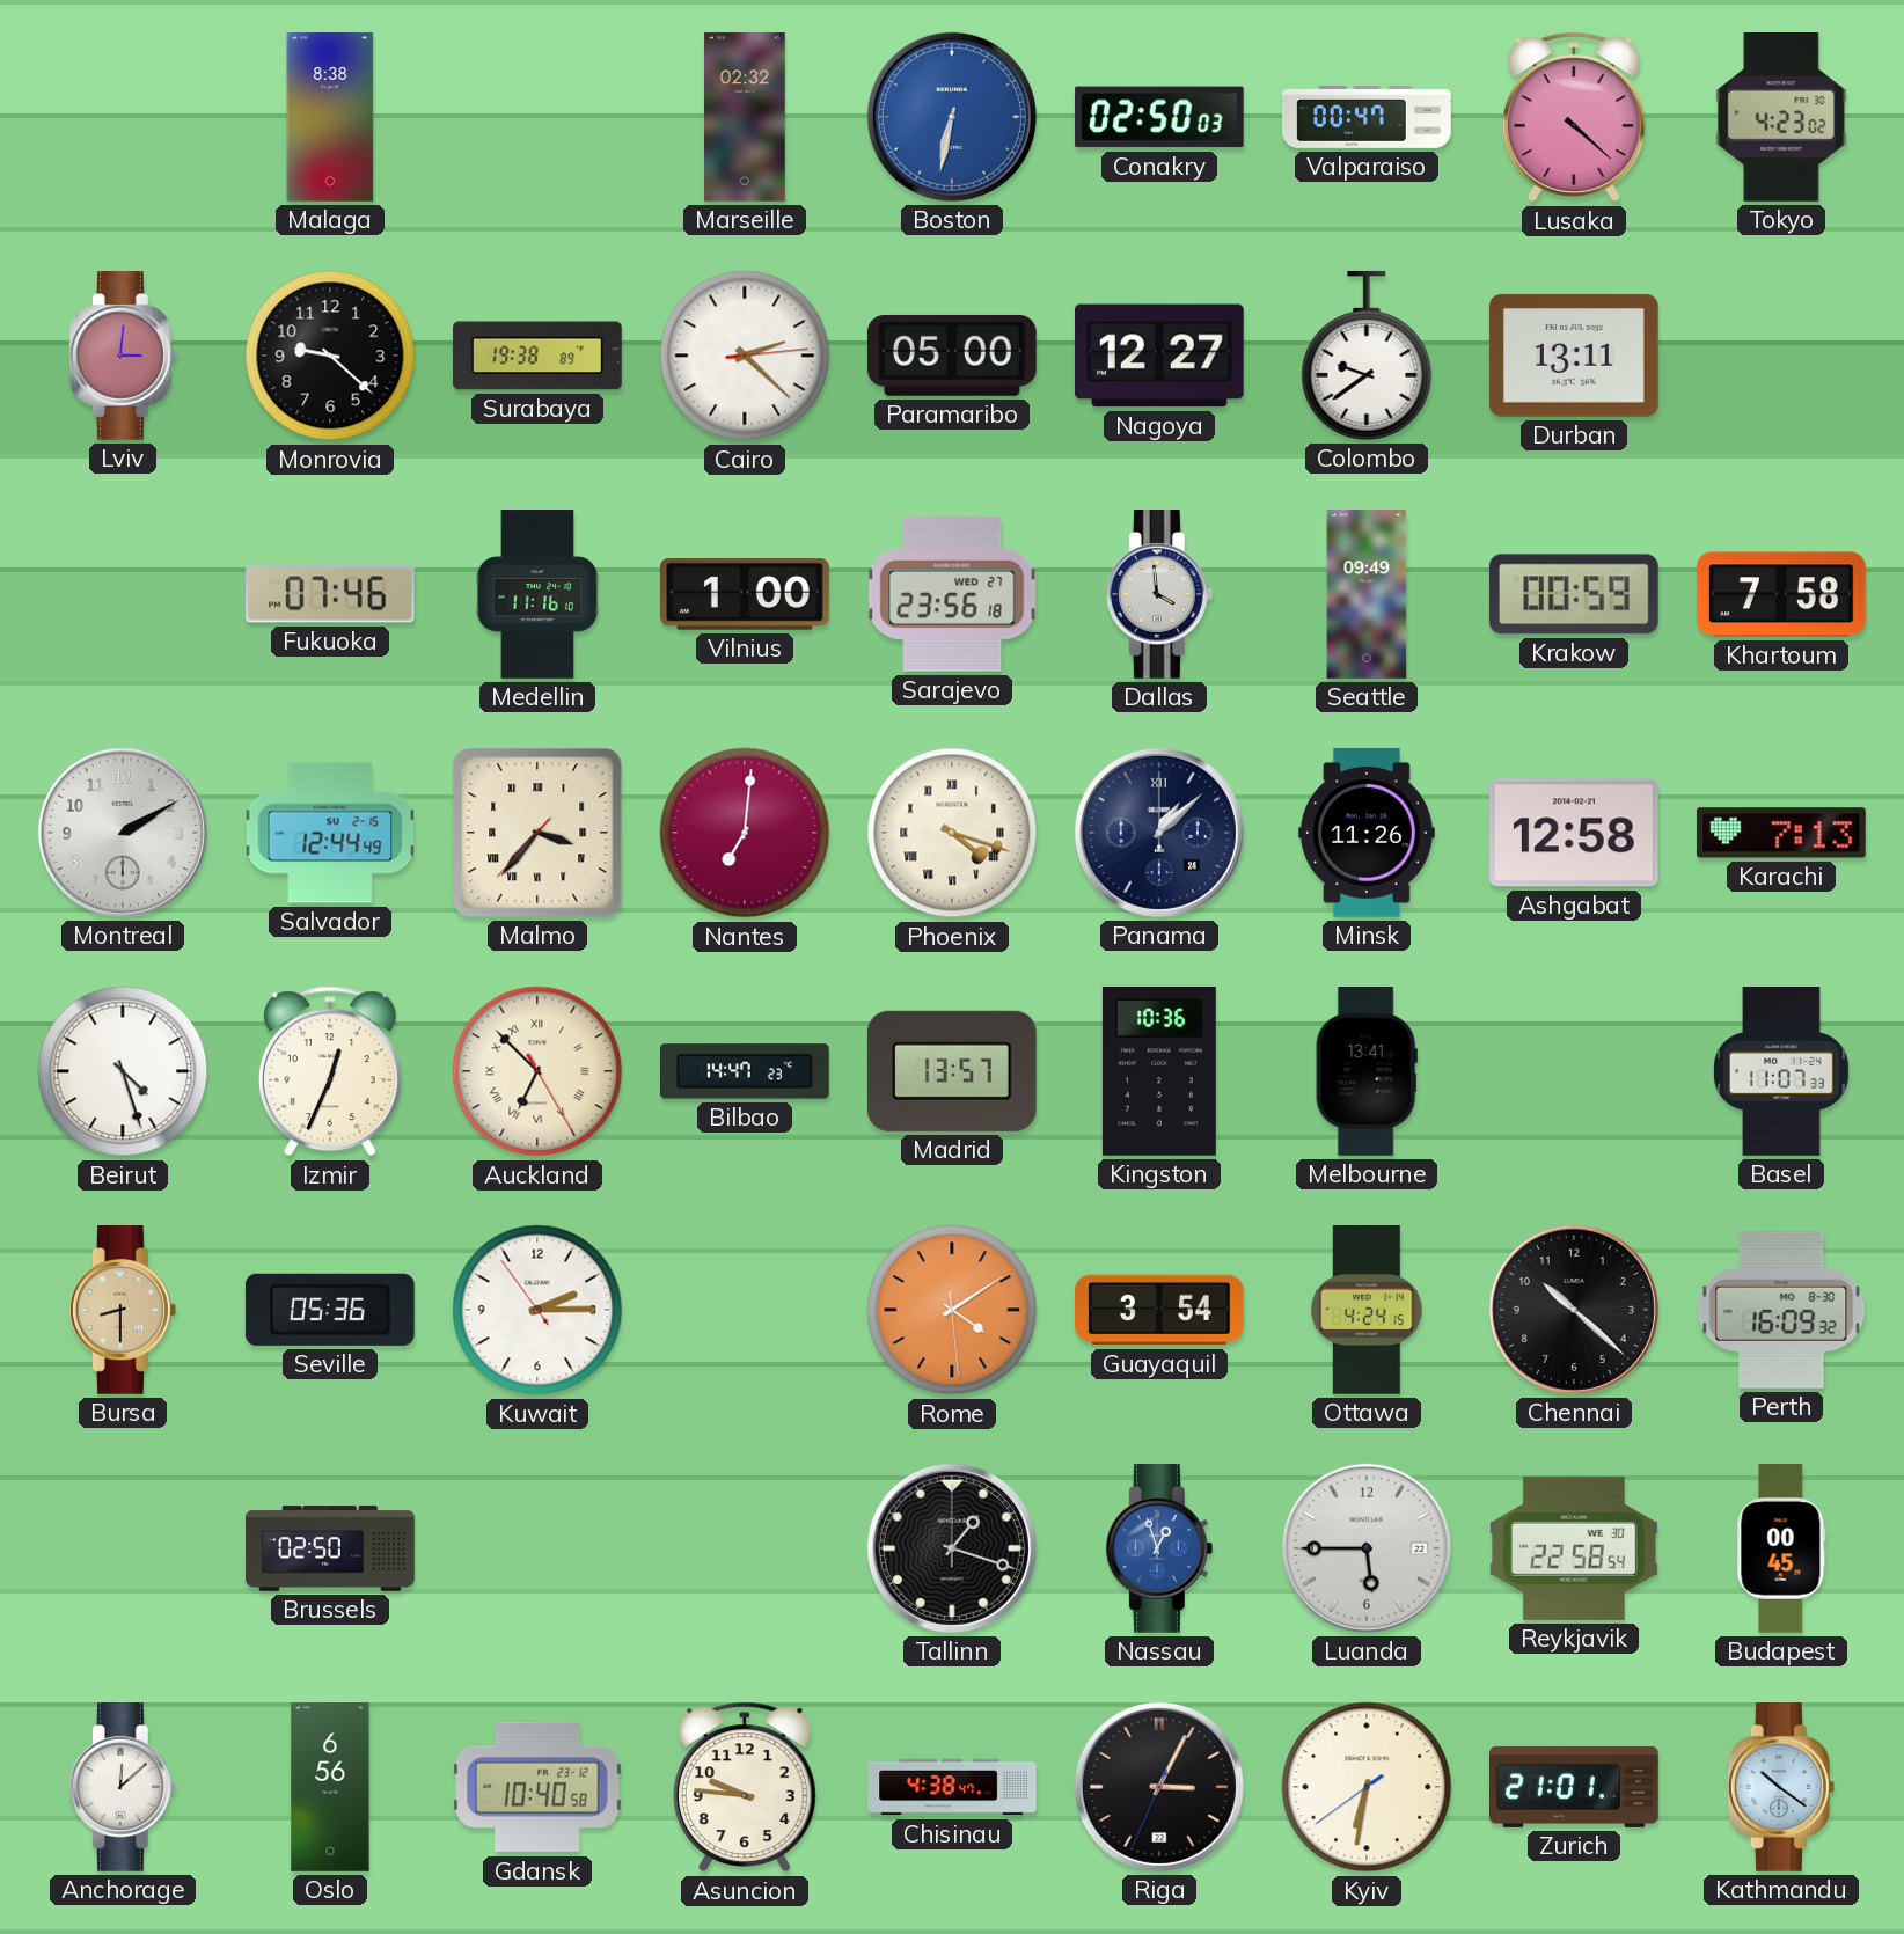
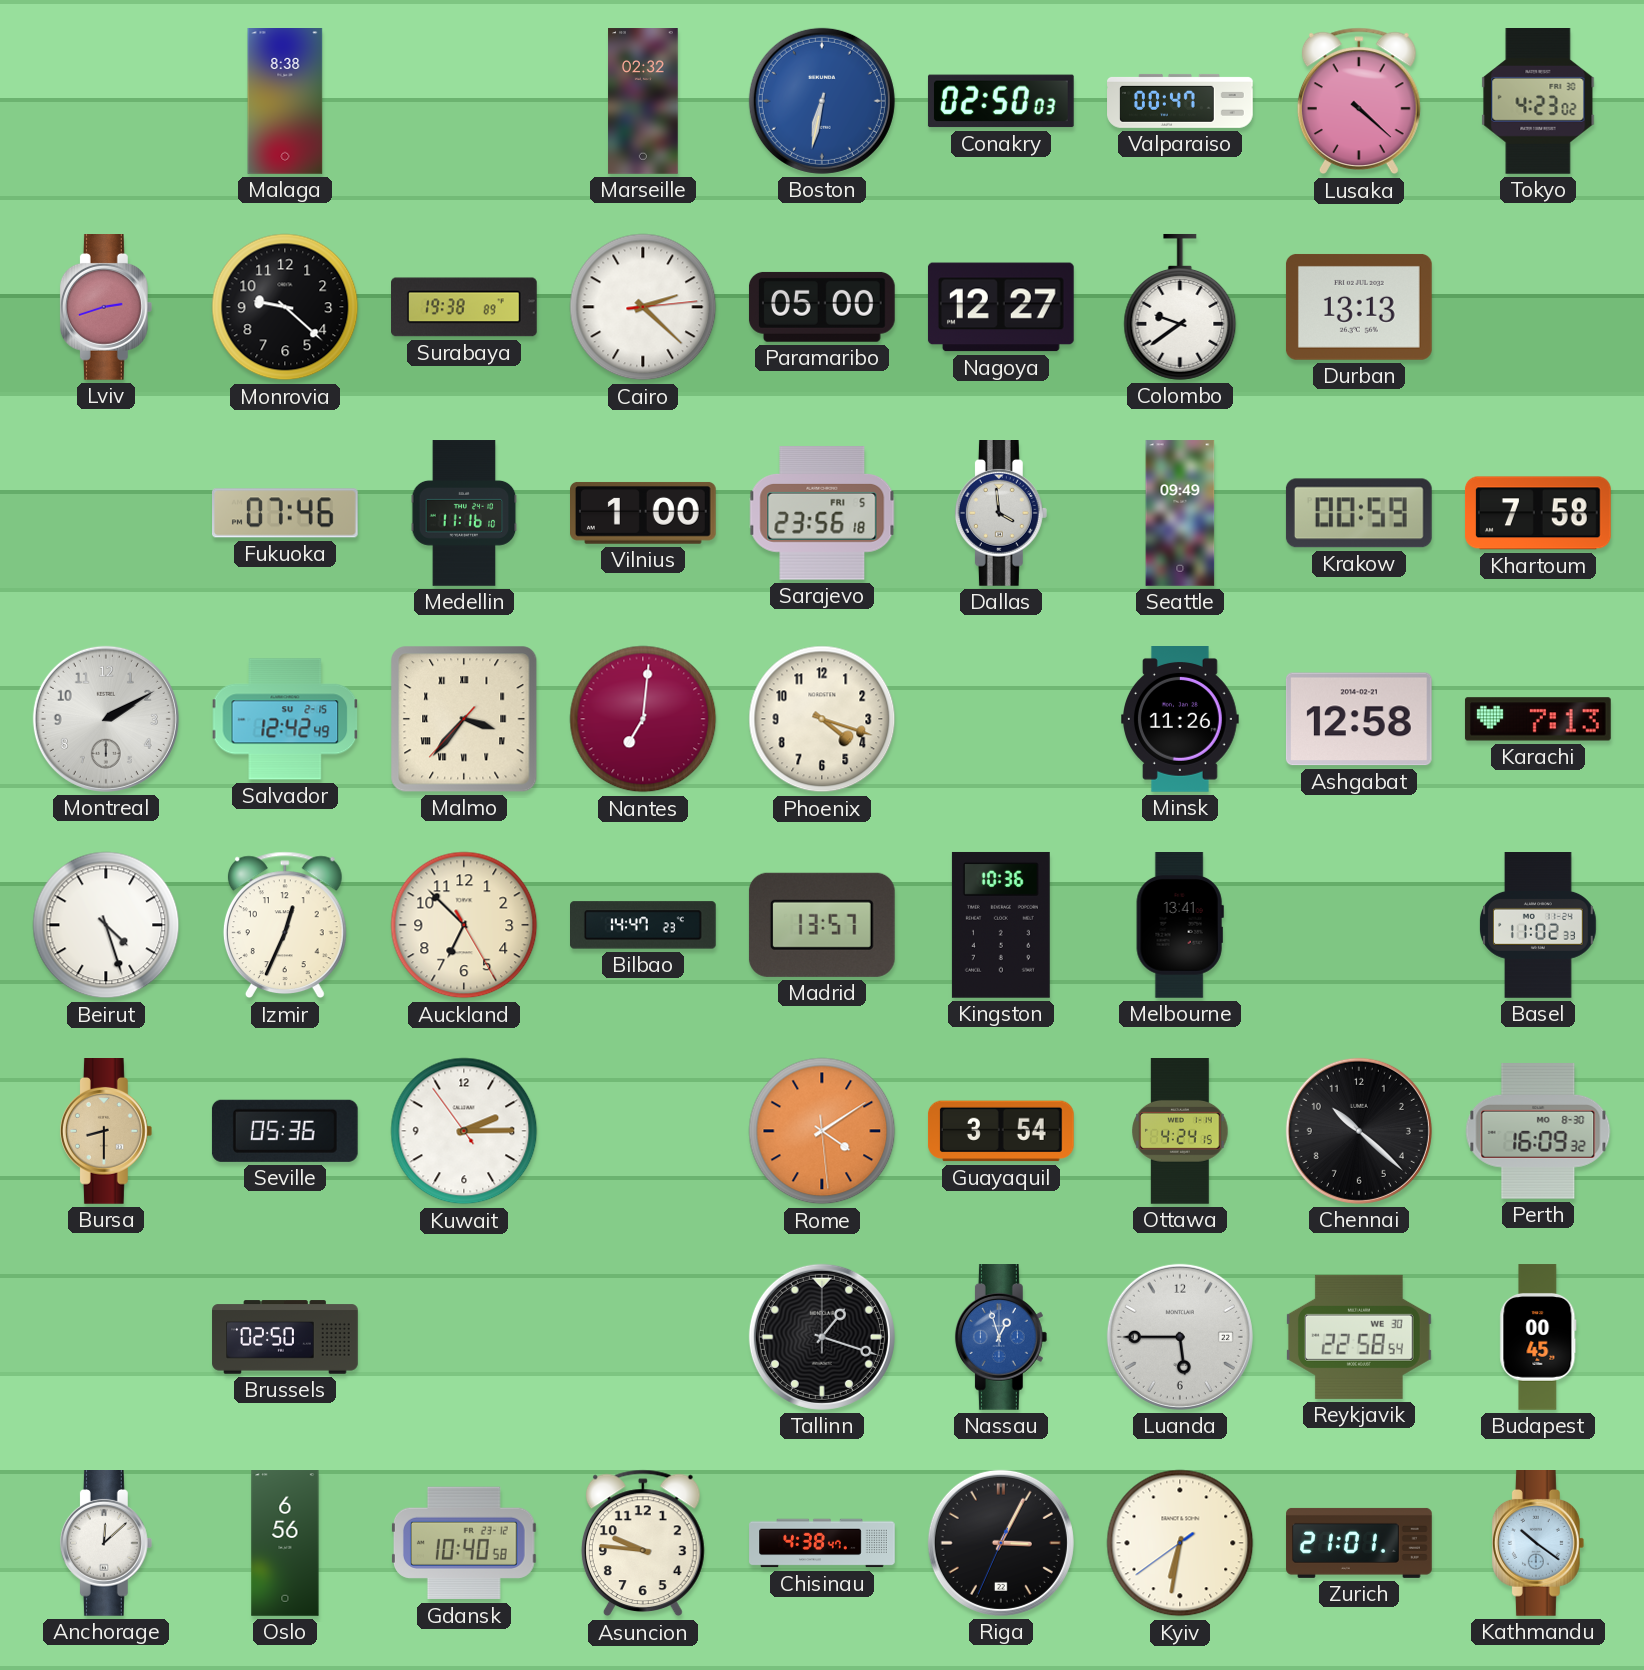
Lviv: 3:01 -> 2:42 (106, 308)
Durban: 13:11 -> 13:13 (1359, 307)
Sarajevo date: WED 27 -> FRI 5 (822, 513)
Salvador: 12:44 -> 12:42 (285, 719)
Phoenix numerals: Roman -> Arabic (822, 719)
Panama: 1:08 -> none (1159, 833)
Auckland numerals: Roman -> Arabic (464, 925)
Basel: 11:07 -> 11:02 (1539, 925)
